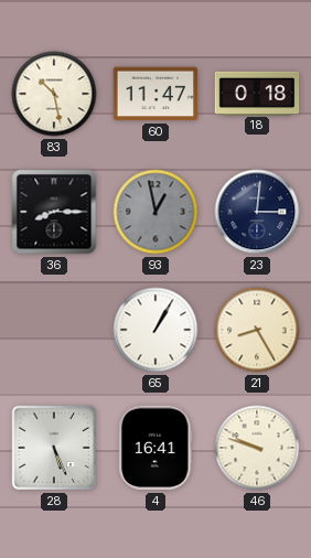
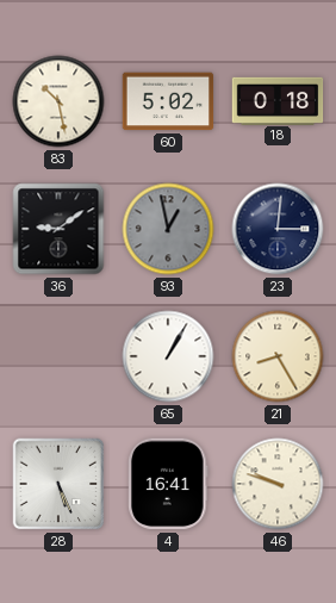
60: 11:47 -> 5:02 (168, 101)
36: 8:15 -> 9:09 (58, 229)
